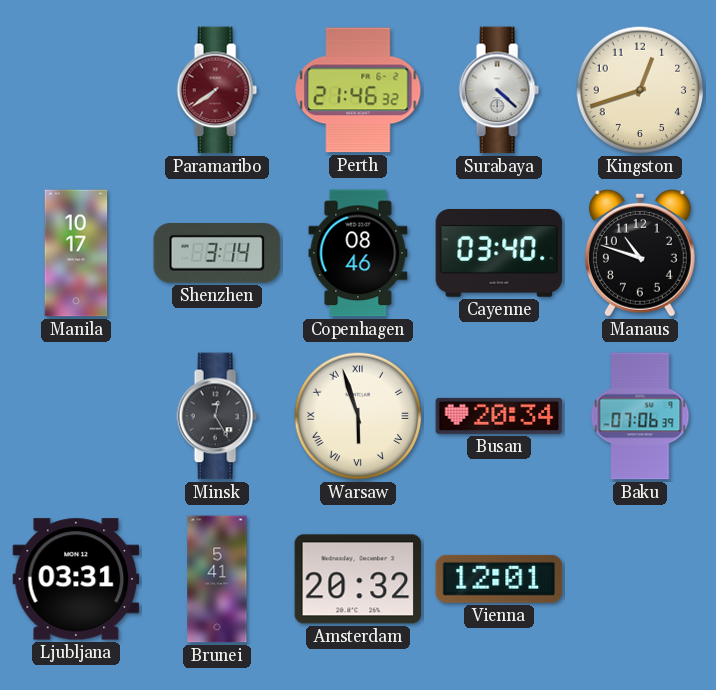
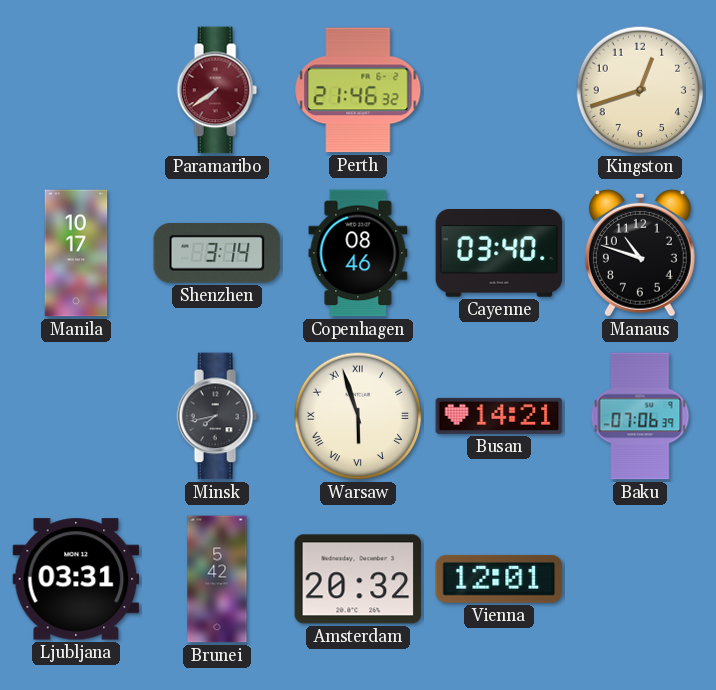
Surabaya: 4:22 -> none (499, 90)
Minsk: 12:25 -> 7:43 (217, 416)
Busan: 20:34 -> 14:21 (499, 416)
Brunei: 5:41 -> 5:42 (217, 579)
